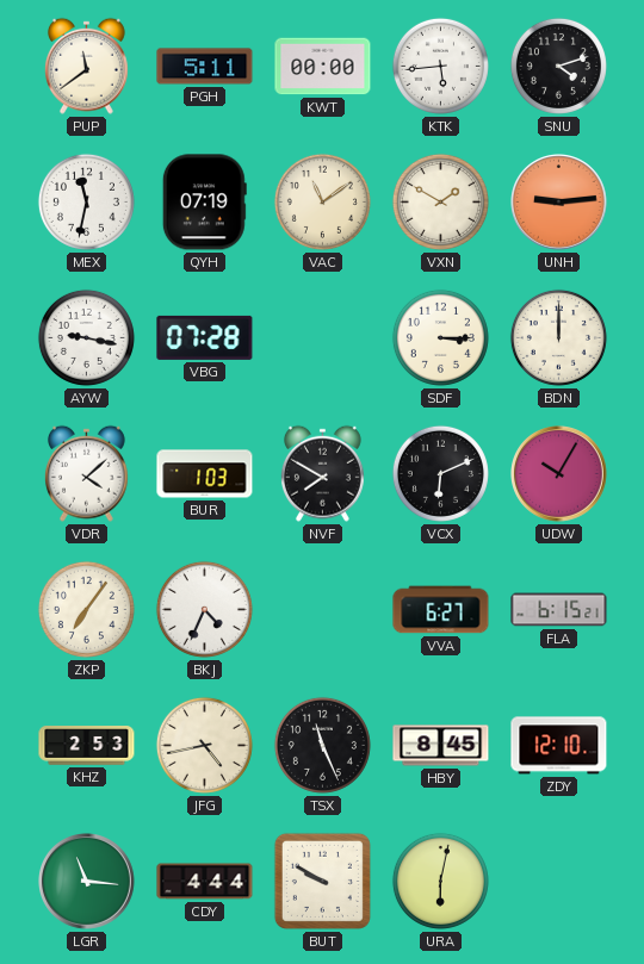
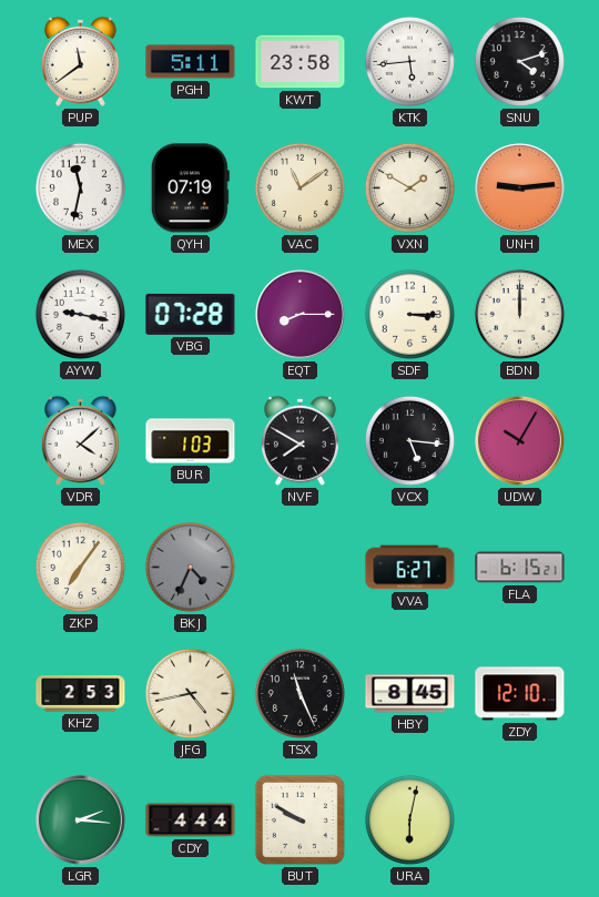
KWT: 00:00 -> 23:58 (301, 62)
EQT: none -> 8:15 (301, 315)
VCX: 6:11 -> 5:16 (409, 440)
BKJ dial: white -> grey (190, 567)
LGR: 11:16 -> 2:16 (81, 820)
